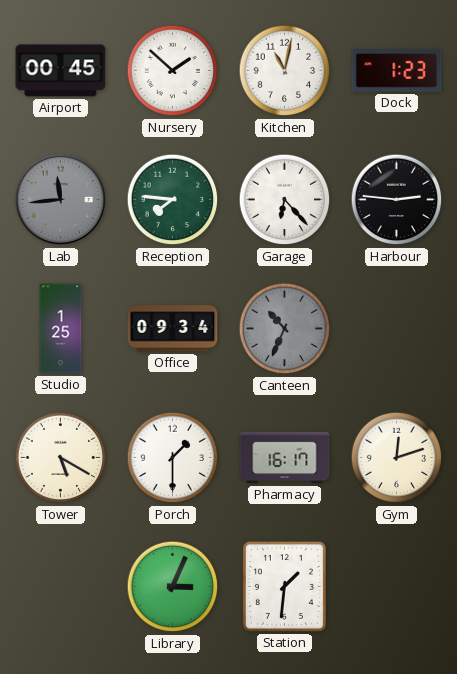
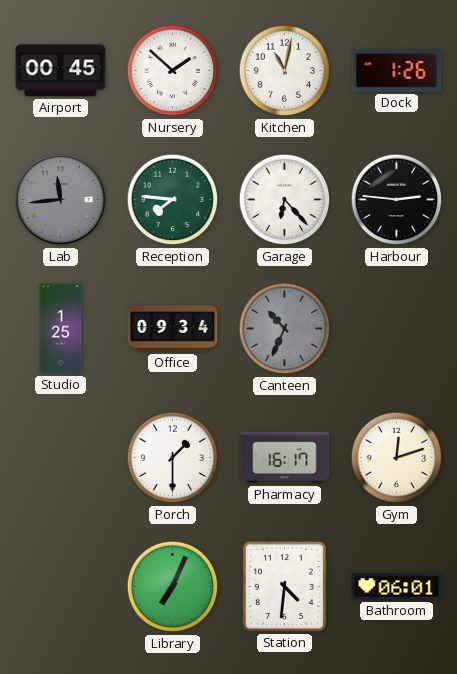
Dock: 1:23 -> 1:26 (397, 71)
Tower: 5:20 -> none (61, 458)
Library: 3:04 -> 7:04 (173, 587)
Station: 1:31 -> 4:31 (284, 586)
Bathroom: none -> 06:01 (397, 587)
